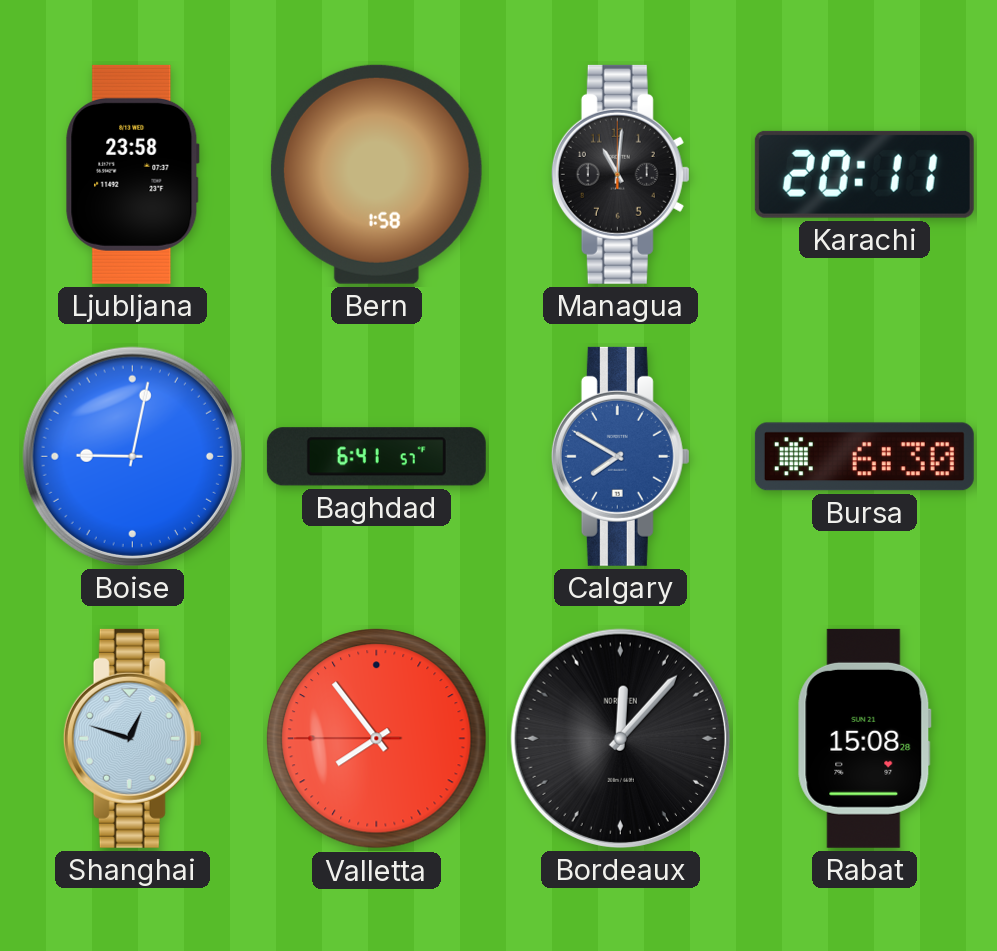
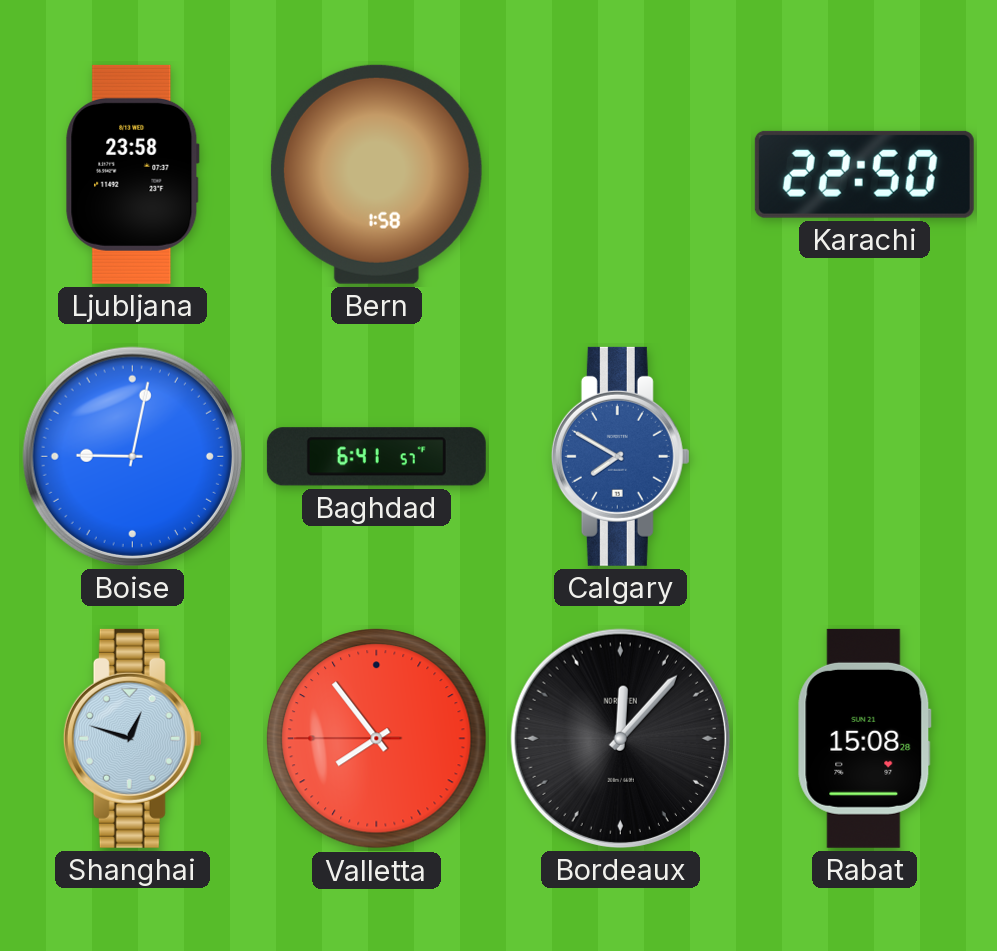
Managua: 11:01 -> none (620, 174)
Karachi: 20:11 -> 22:50 (864, 174)
Bursa: 6:30 -> none (864, 457)
